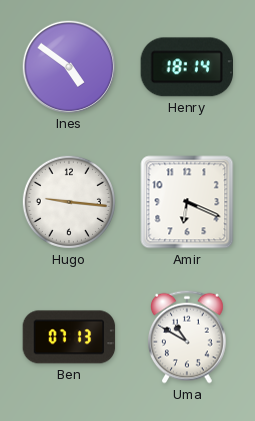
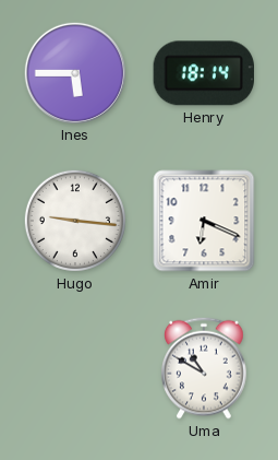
Ines: 4:51 -> 5:45 (74, 72)
Ben: 07:13 -> none (69, 337)
